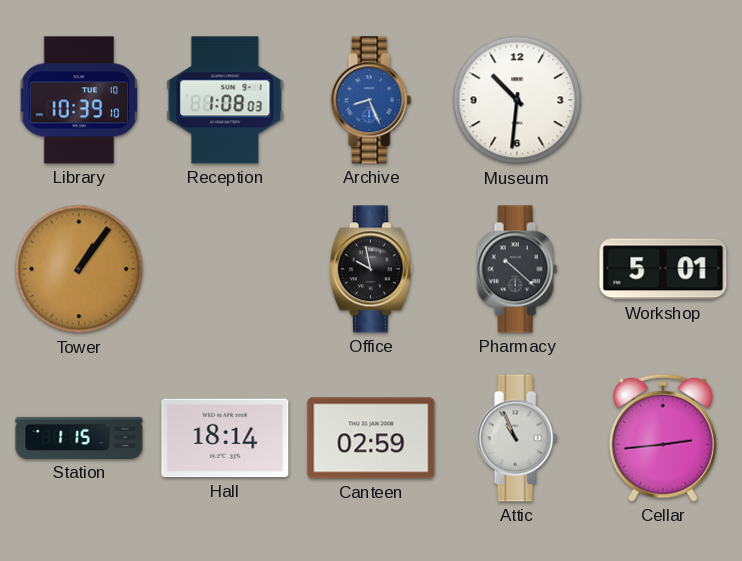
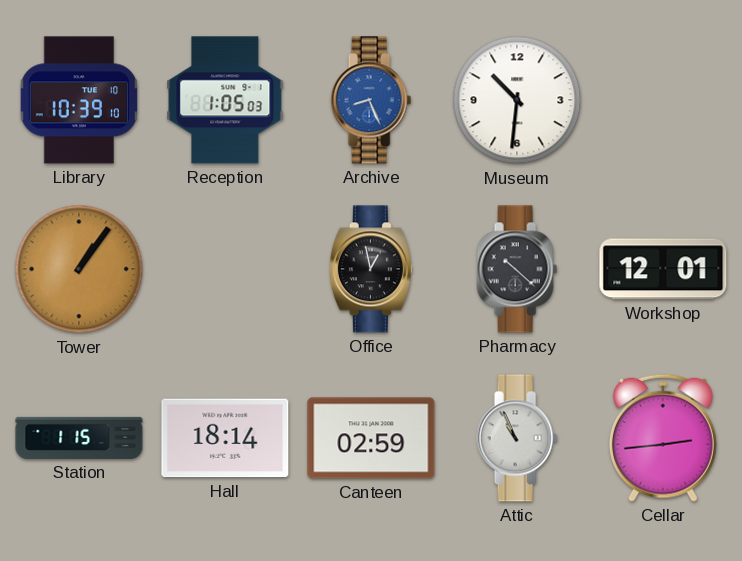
Reception: 1:08 -> 1:05 (225, 100)
Office: 9:58 -> 12:58 (371, 269)
Workshop: 5:01 -> 12:01 (663, 269)
